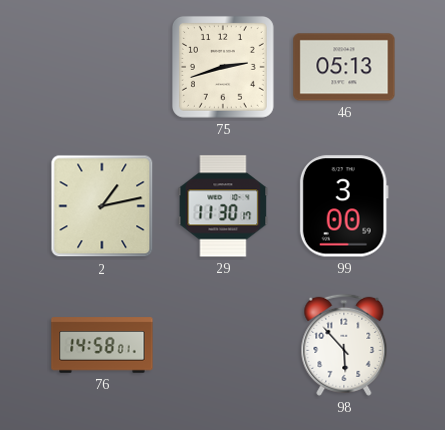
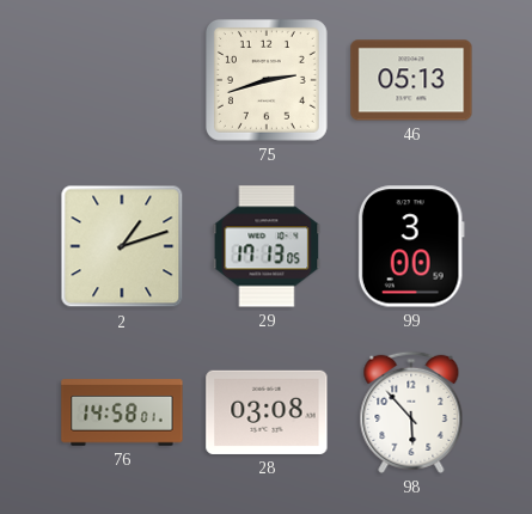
2: 1:13 -> 1:12 (122, 246)
29: 11:30 -> 17:13 (267, 246)
28: none -> 03:08 (267, 412)
